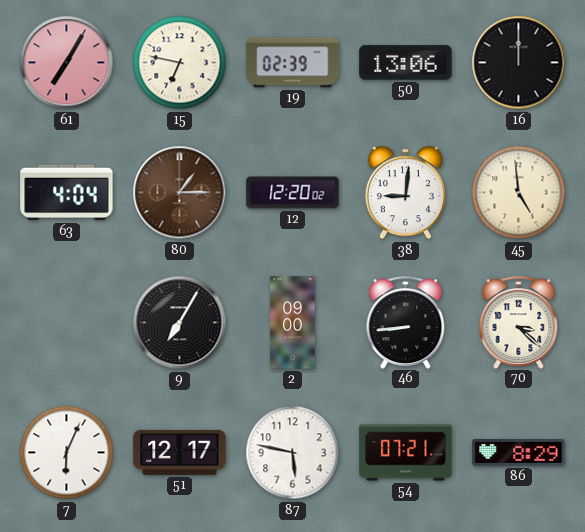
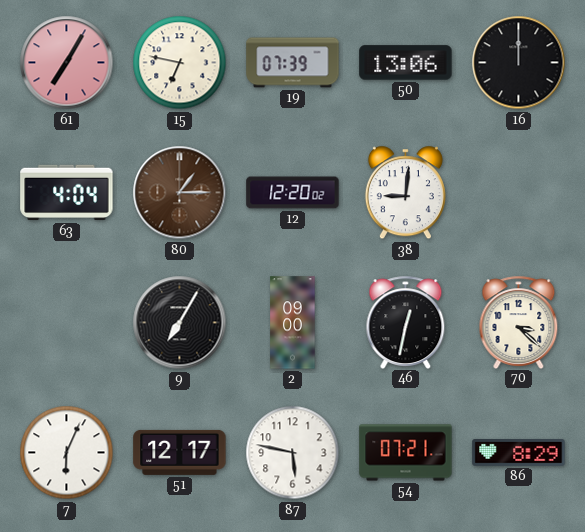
19: 02:39 -> 07:39 (293, 63)
45: 4:59 -> none (519, 193)
46: 8:44 -> 12:32 (406, 322)
